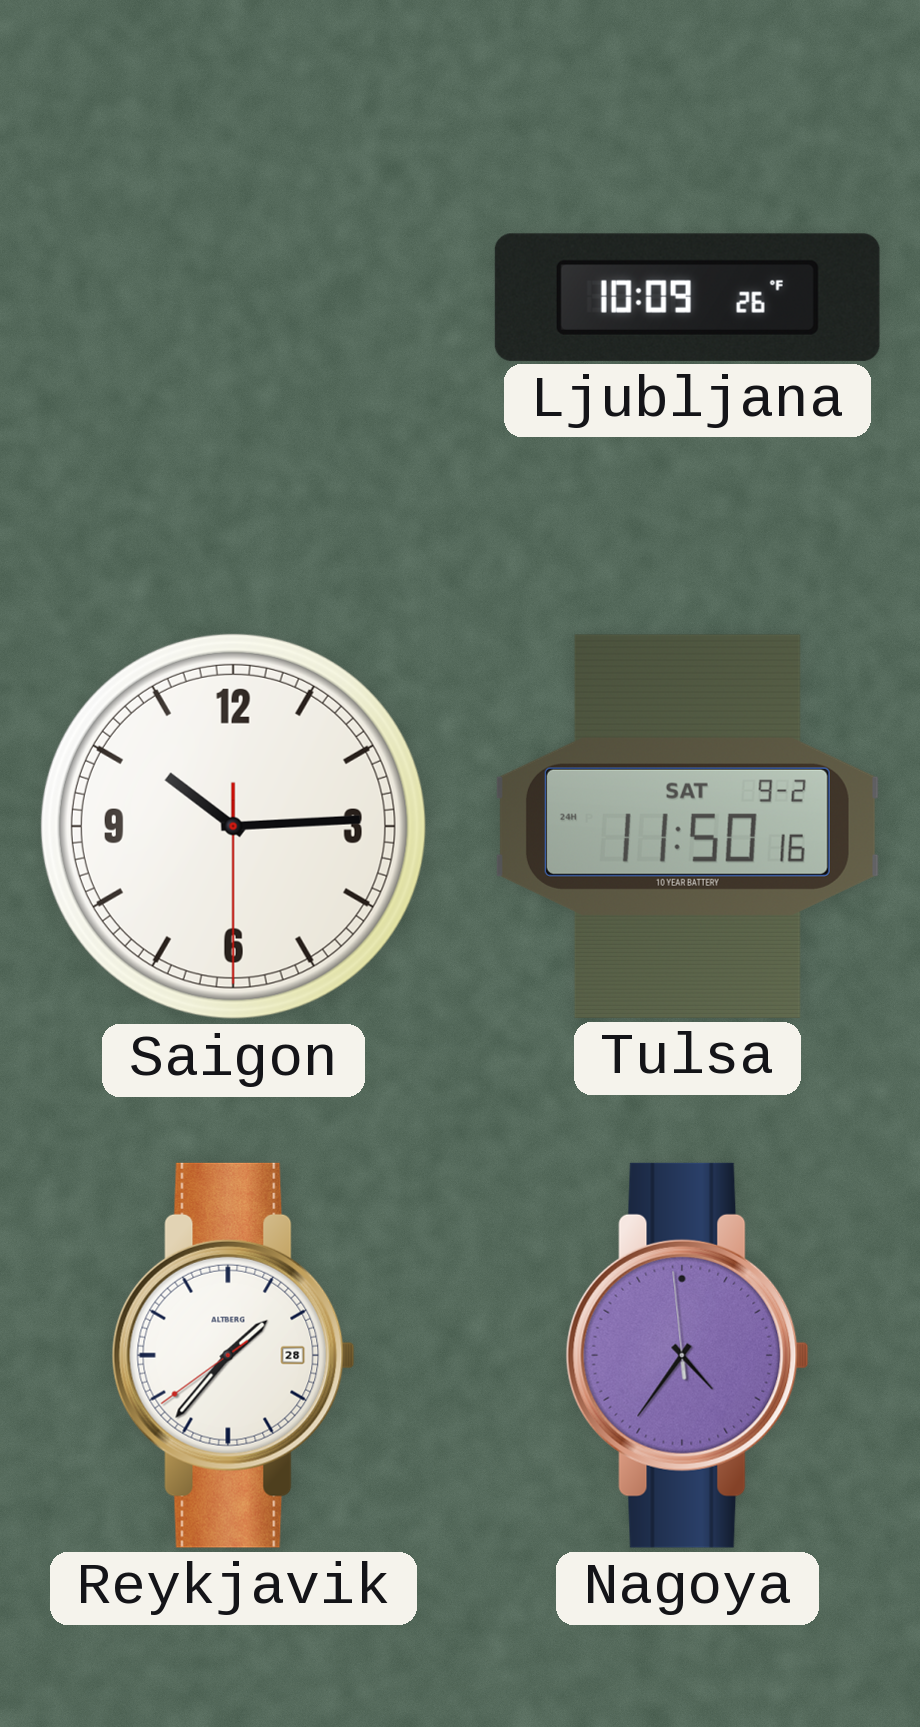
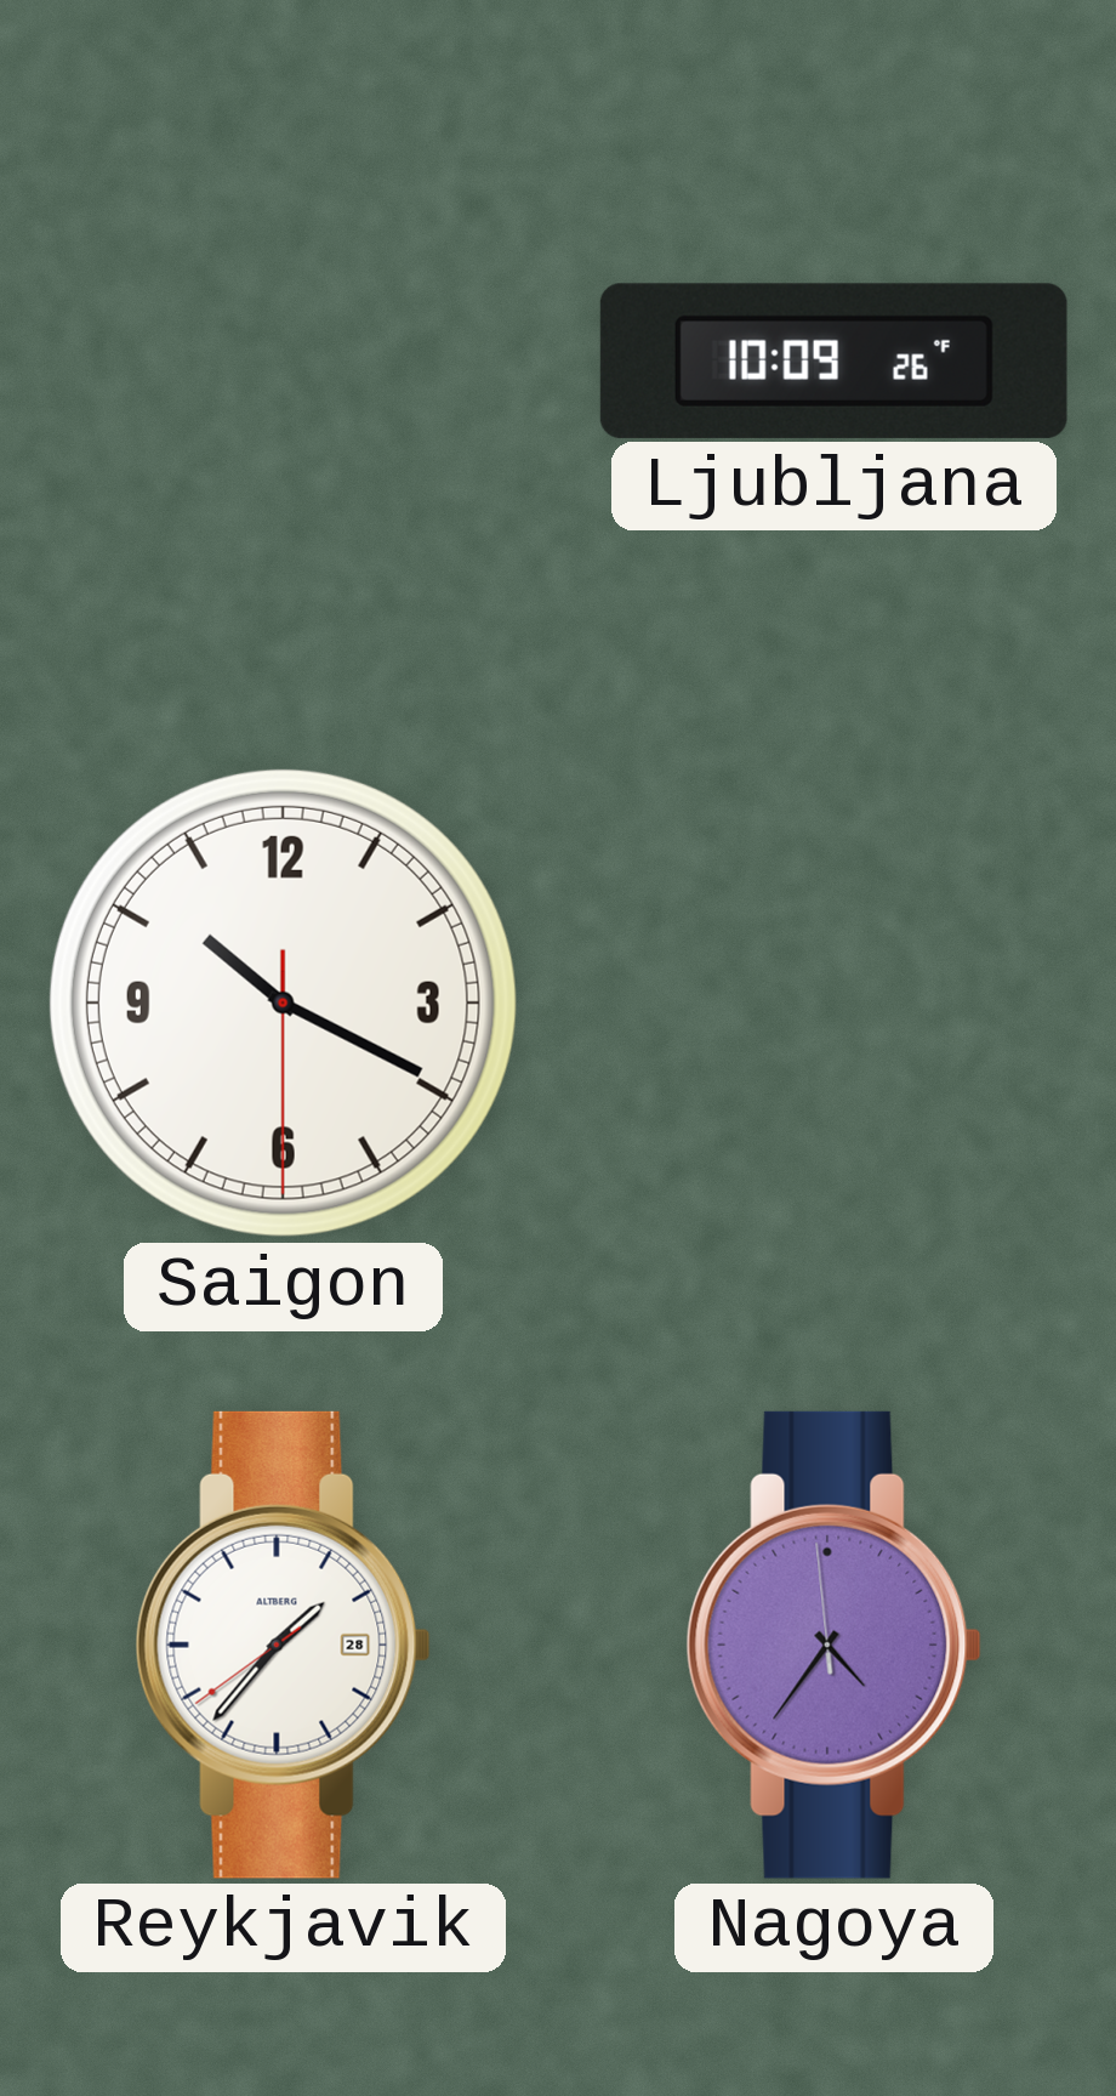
Saigon: 10:14 -> 10:19 (283, 1002)
Tulsa: 11:50 -> none (687, 826)
